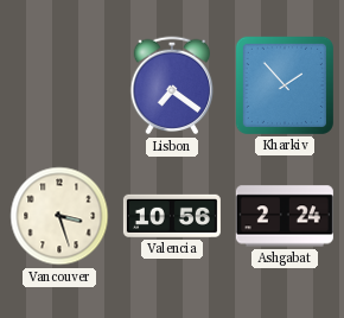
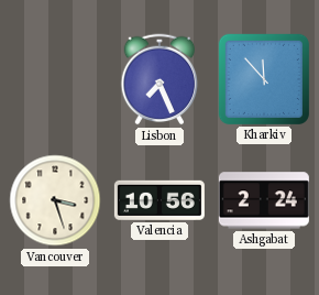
Lisbon: 7:21 -> 7:26 (159, 79)
Kharkiv: 1:53 -> 11:53 (264, 79)
